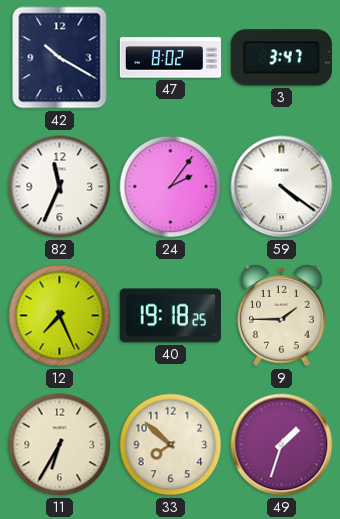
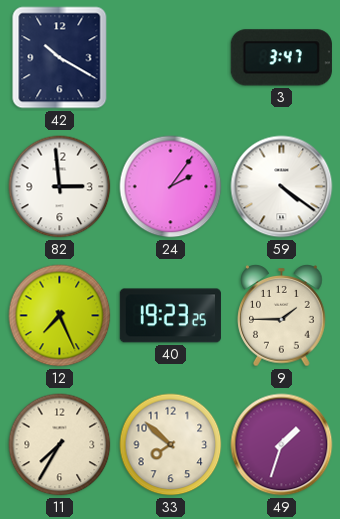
47: 8:02 -> none (171, 58)
82: 11:34 -> 2:59 (60, 187)
40: 19:18 -> 19:23 (170, 316)
11: 6:35 -> 7:35 (60, 445)
